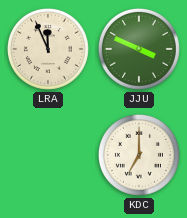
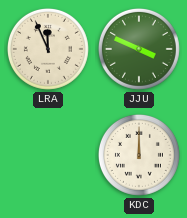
KDC: 7:00 -> 12:00 (139, 155)
